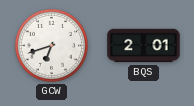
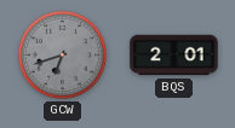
GCW dial: white -> grey (62, 54)
